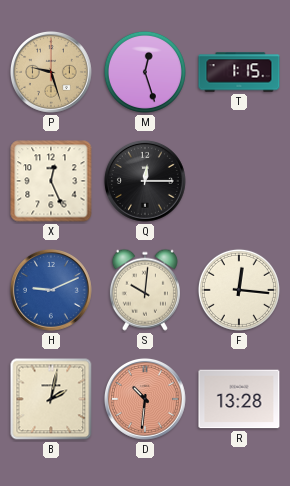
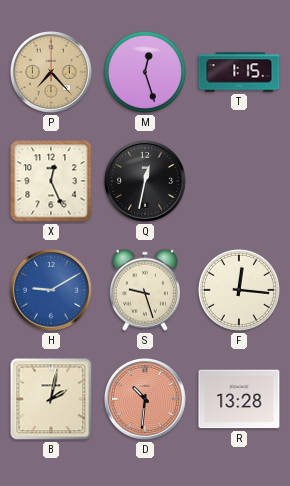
P: 9:27 -> 7:23 (51, 72)
Q: 12:15 -> 12:32 (145, 181)
H: 9:11 -> 9:10 (51, 290)
S: 10:01 -> 9:27 (145, 290)
